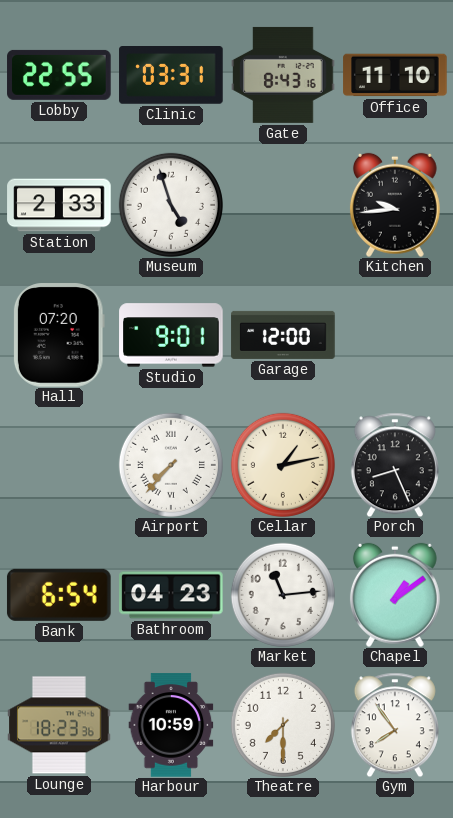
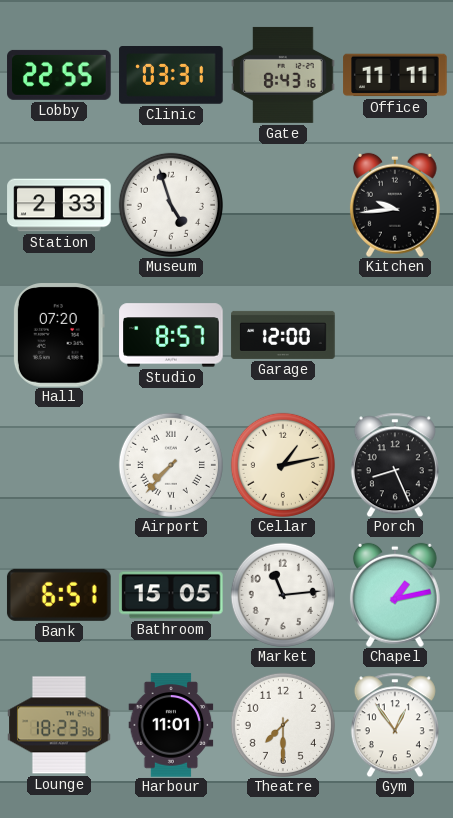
Office: 11:10 -> 11:11 (395, 75)
Studio: 9:01 -> 8:57 (171, 335)
Bank: 6:54 -> 6:51 (59, 595)
Bathroom: 04:23 -> 15:05 (171, 595)
Chapel: 1:09 -> 1:13 (395, 595)
Harbour: 10:59 -> 11:01 (171, 725)
Gym: 7:54 -> 12:54 (395, 725)
